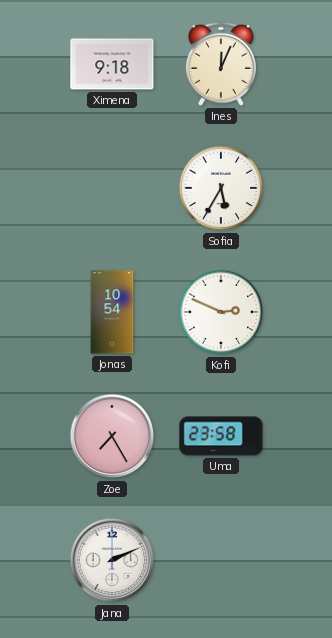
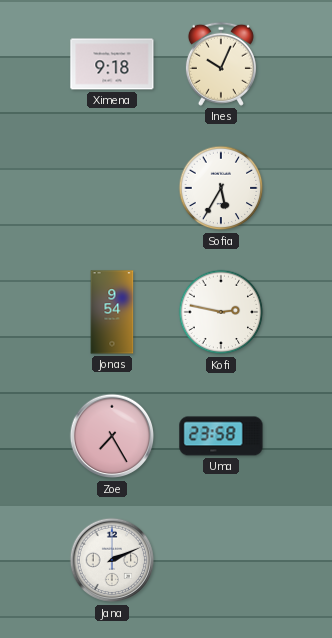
Ines: 12:04 -> 10:04 (221, 64)
Jonas: 10:54 -> 9:54 (112, 312)
Kofi: 2:49 -> 2:47 (221, 312)
